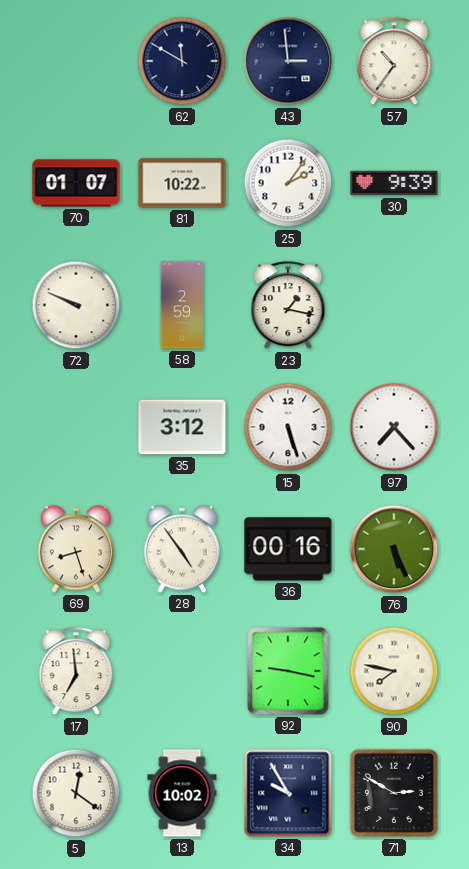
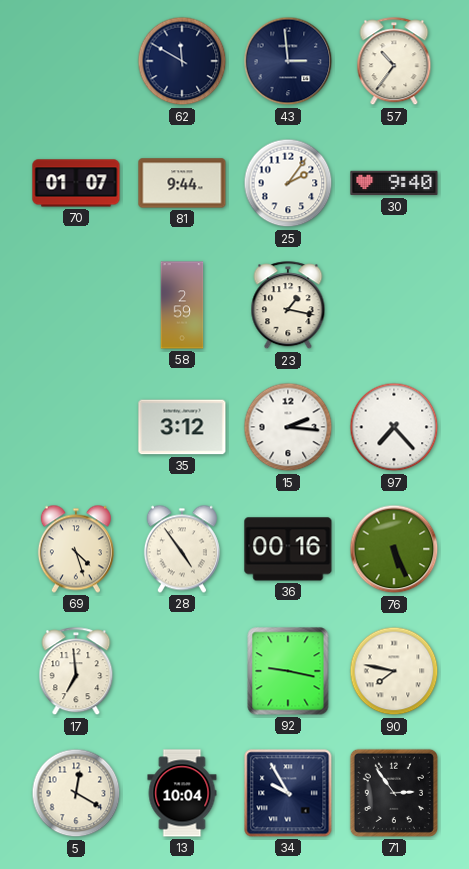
81: 10:22 -> 9:44 (182, 183)
30: 9:39 -> 9:40 (394, 183)
72: 9:49 -> none (76, 305)
15: 5:27 -> 2:16 (288, 427)
69: 8:27 -> 4:27 (76, 549)
5: 12:21 -> 12:20 (76, 793)
13: 10:02 -> 10:04 (182, 793)
71: 2:50 -> 2:54 (394, 793)
